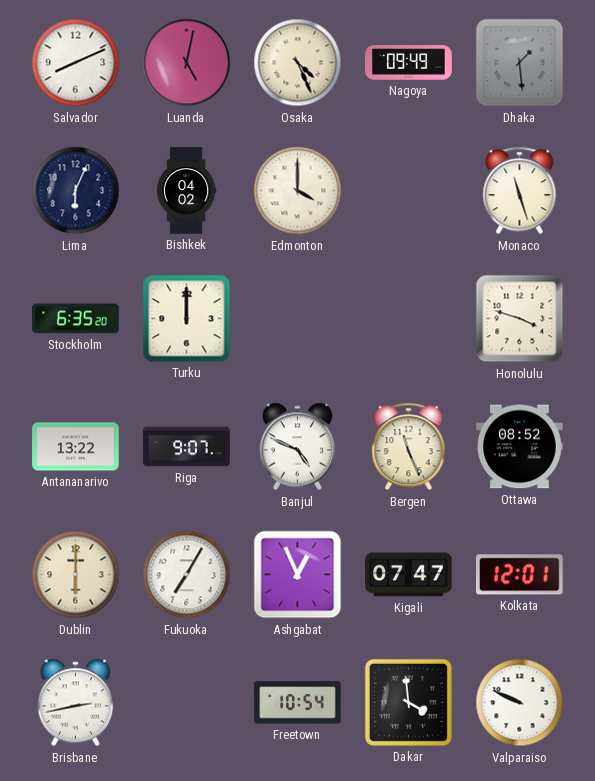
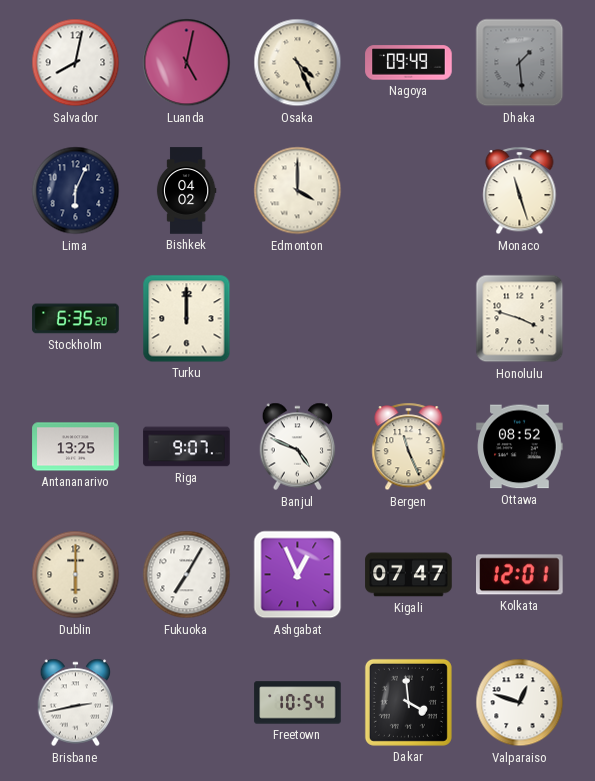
Salvador: 8:11 -> 8:02 (76, 63)
Antananarivo: 13:22 -> 13:25 (76, 447)
Valparaiso: 9:49 -> 12:48 (520, 703)
